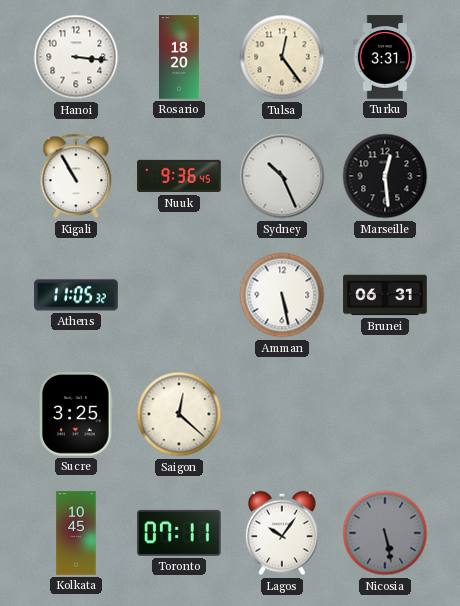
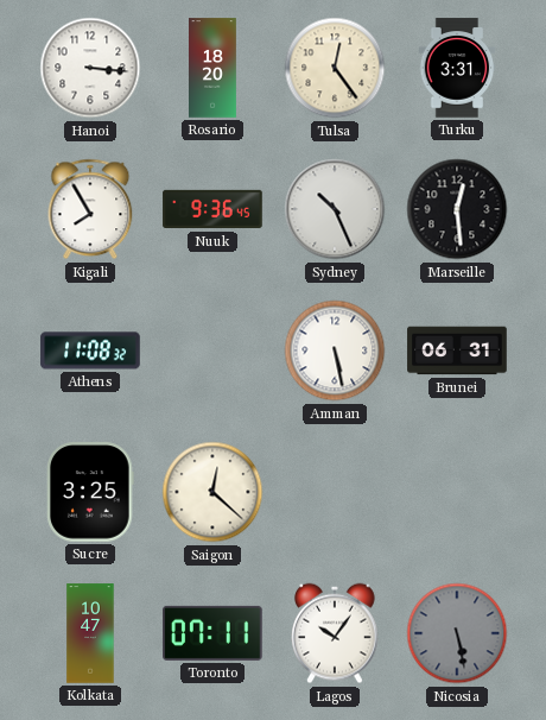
Kigali: 10:55 -> 7:55 (90, 209)
Athens: 11:05 -> 11:08 (90, 350)
Kolkata: 10:45 -> 10:47 (90, 633)
